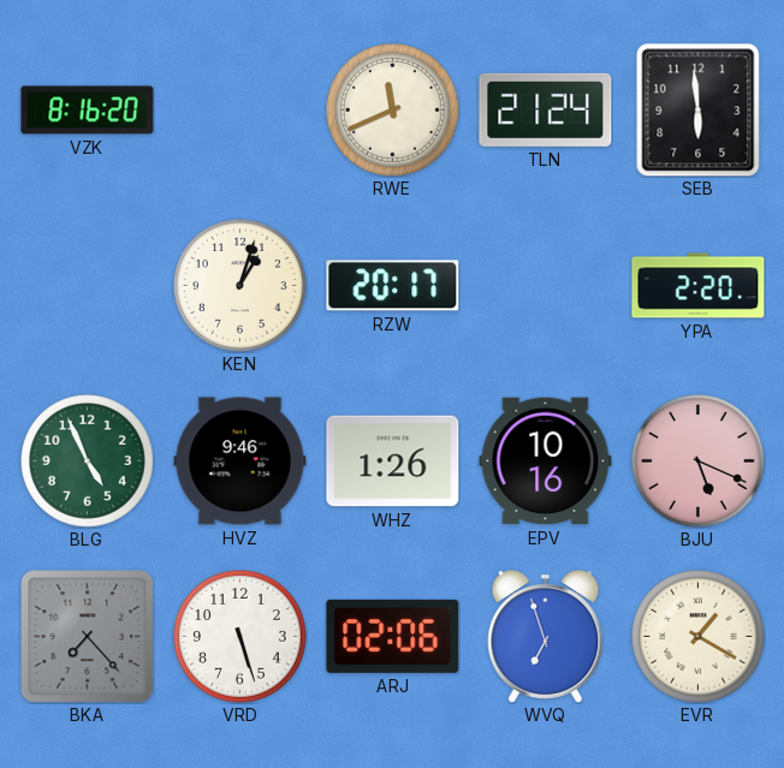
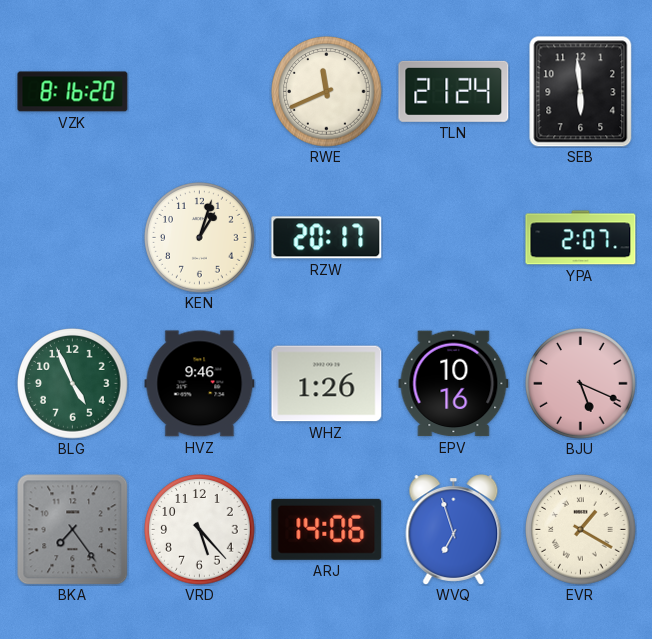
YPA: 2:20 -> 2:07 (581, 238)
BKA: 7:23 -> 7:24 (72, 529)
VRD: 5:27 -> 5:23 (200, 530)
ARJ: 02:06 -> 14:06 (327, 529)
